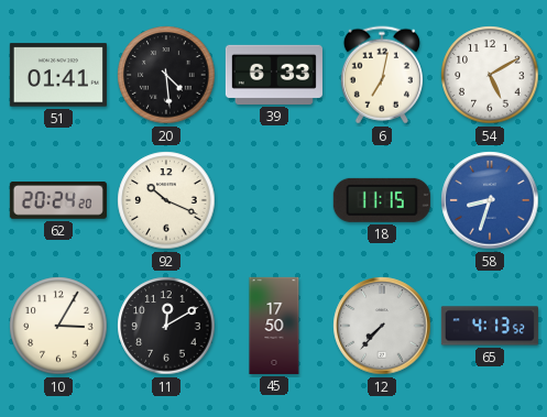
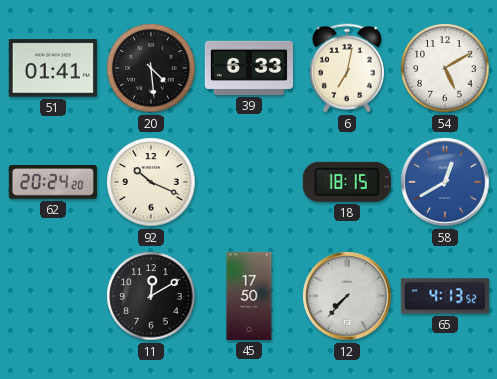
18: 11:15 -> 18:15 (347, 182)
58: 8:33 -> 12:40 (445, 182)
10: 3:05 -> none (58, 326)
